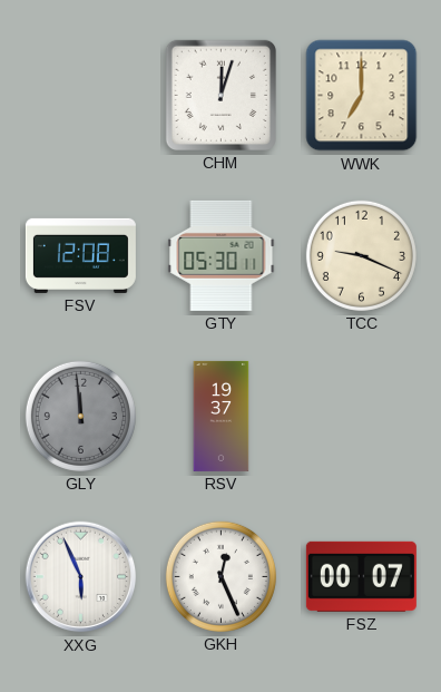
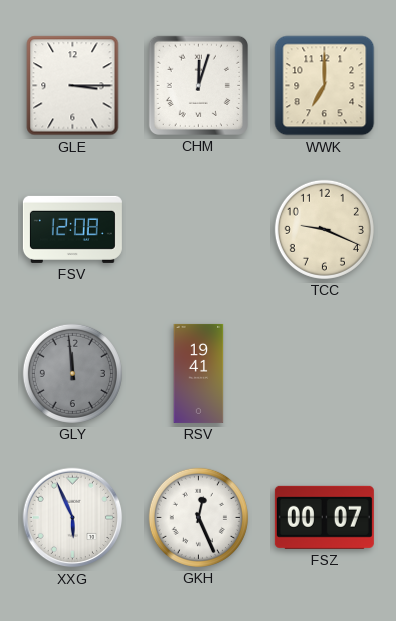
GLE: none -> 3:15 (73, 86)
GTY: 05:30 -> none (222, 255)
RSV: 19:37 -> 19:41 (199, 373)
